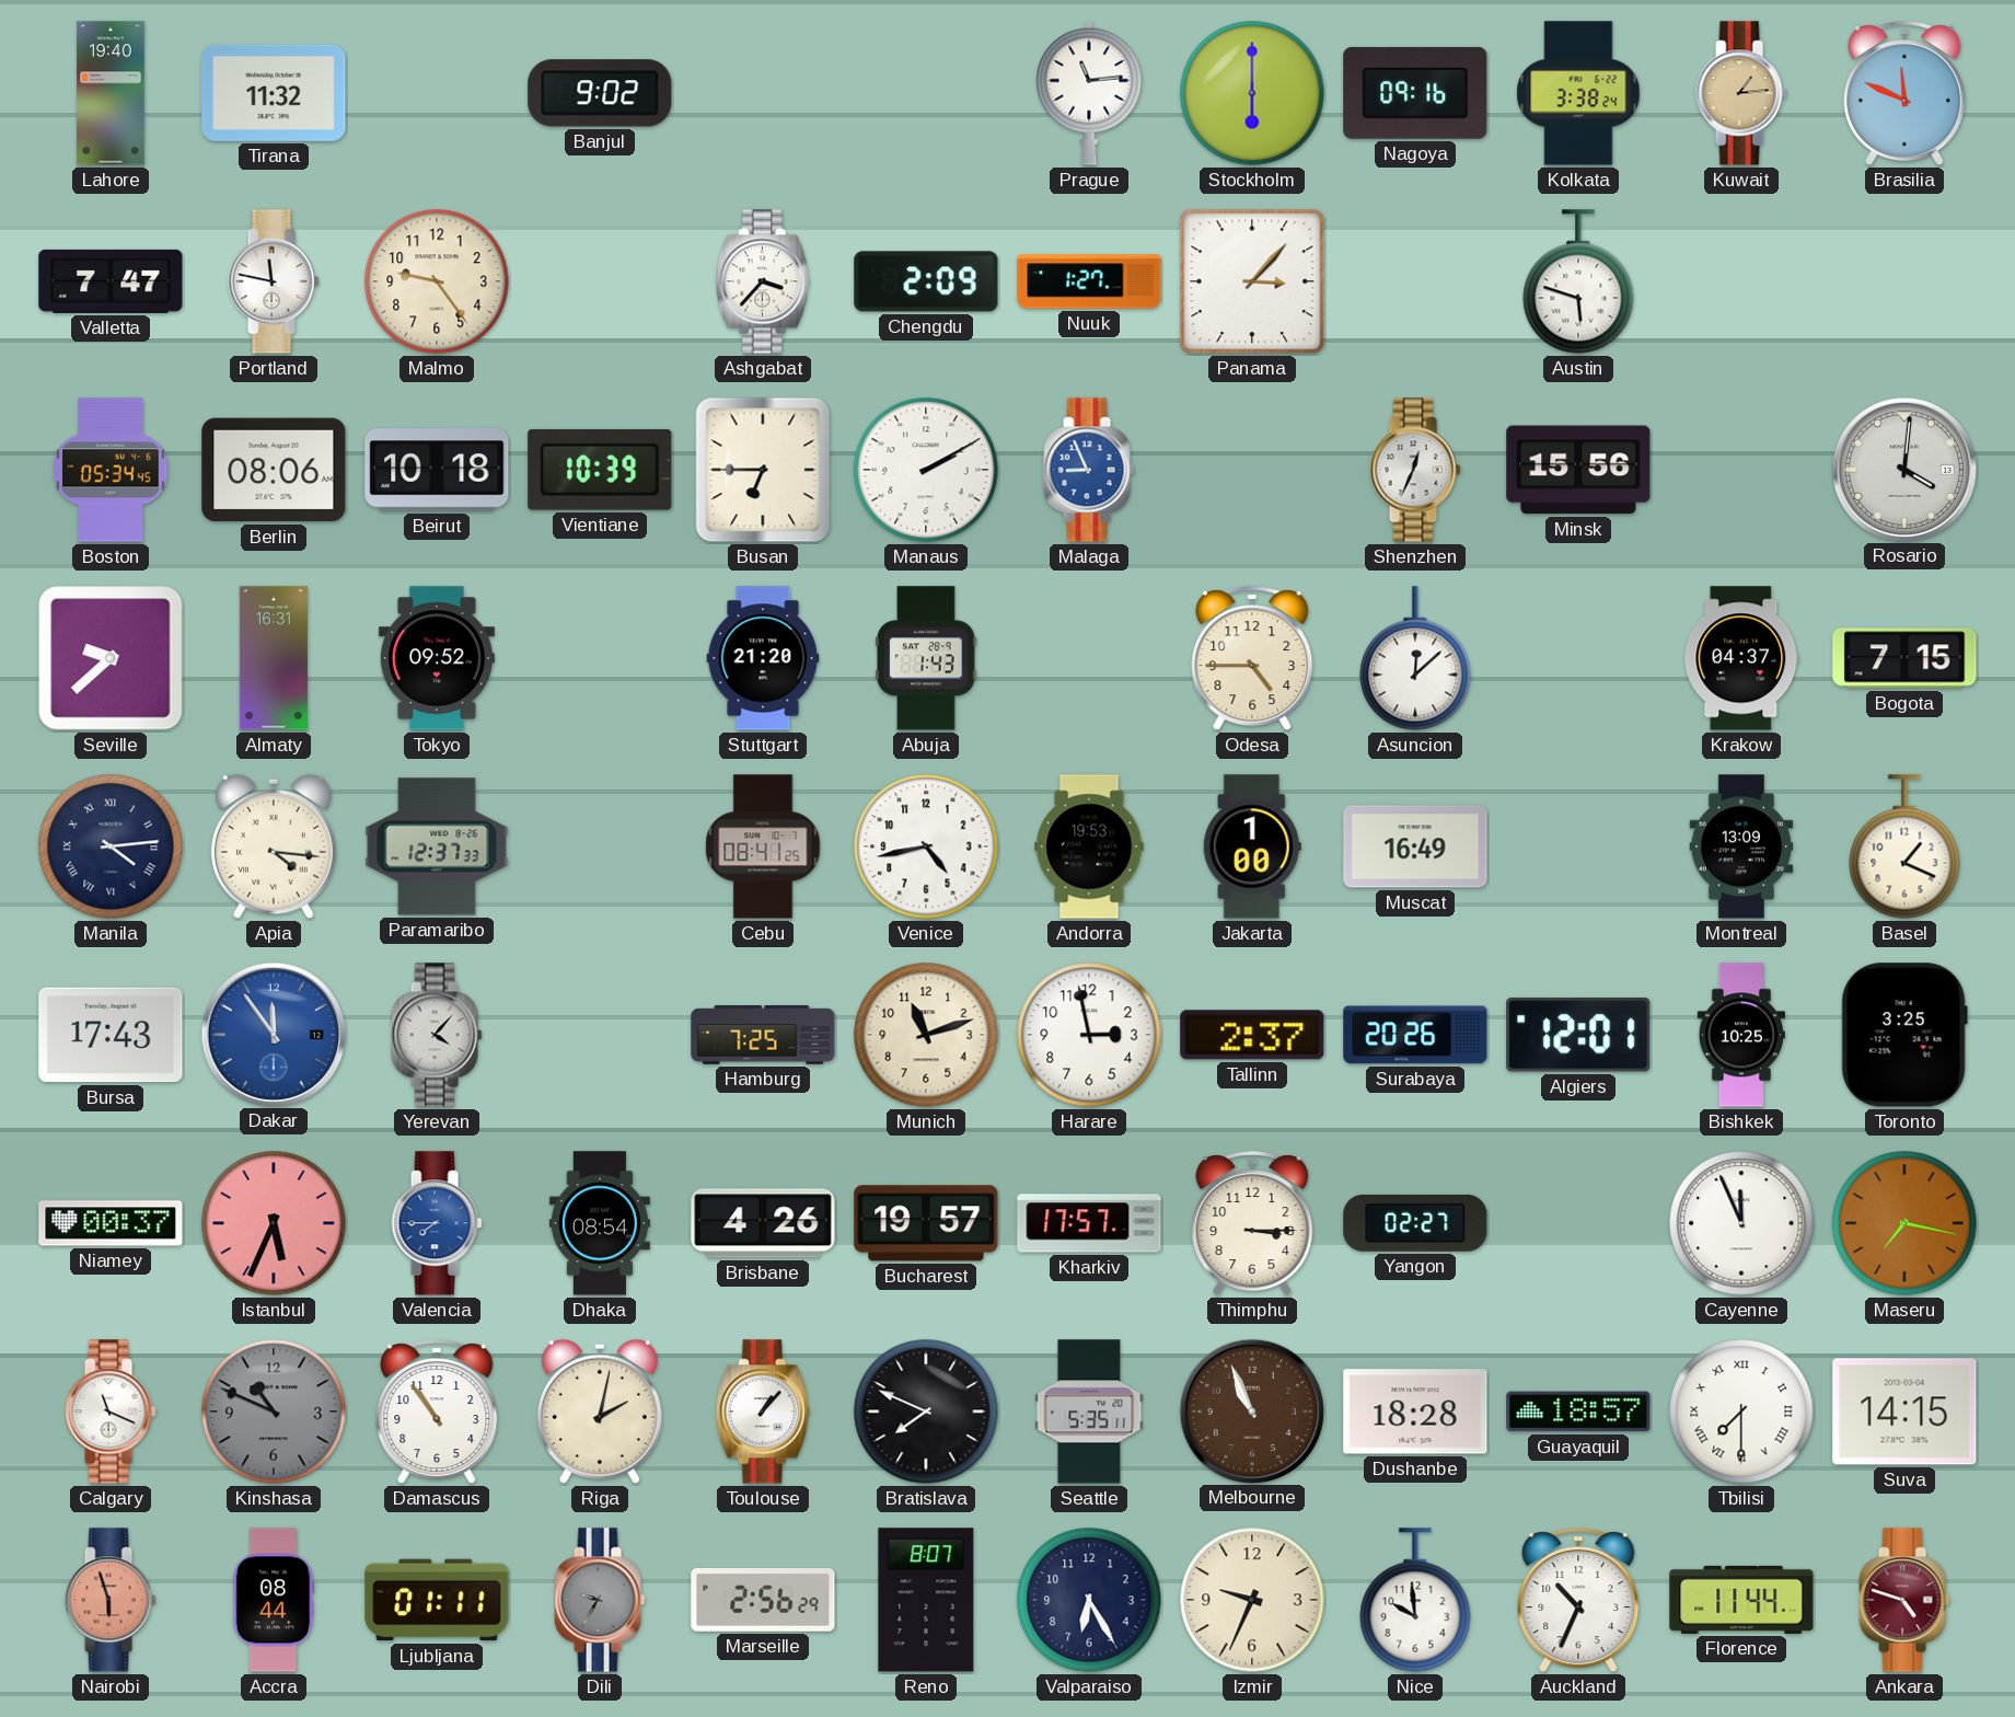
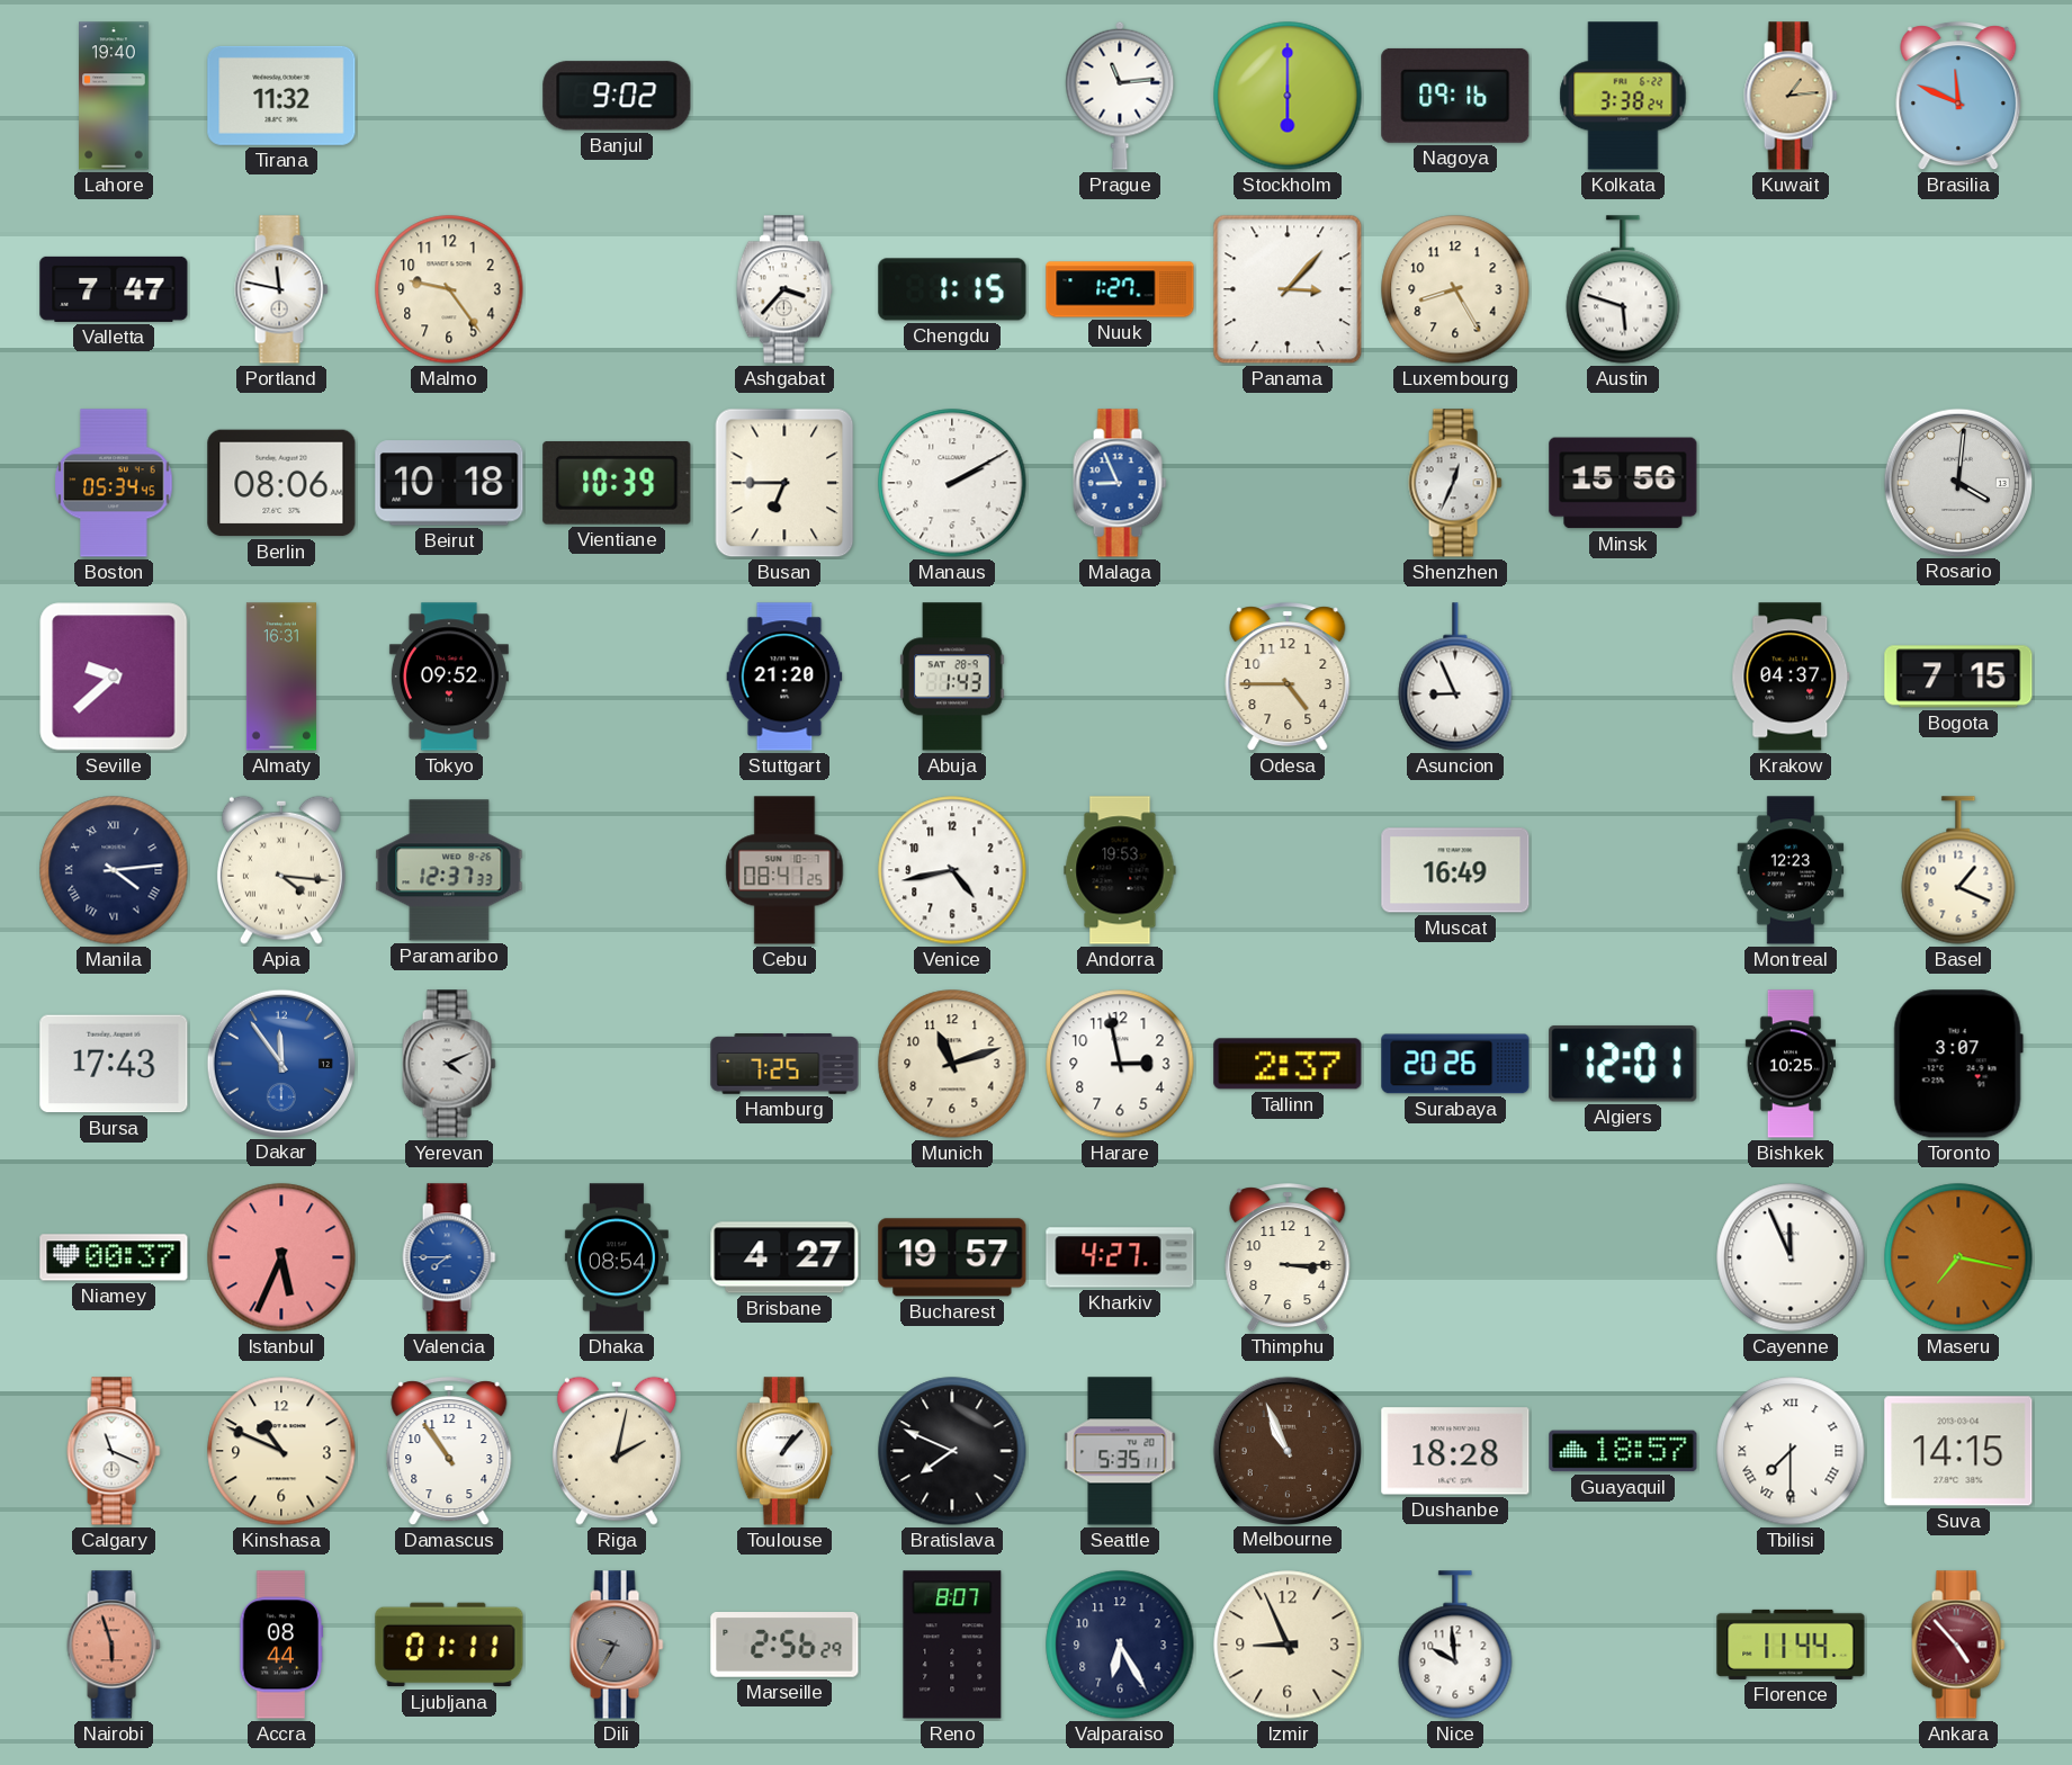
Chengdu: 2:09 -> 1:15 (952, 289)
Luxembourg: none -> 8:25 (1455, 289)
Asuncion: 12:08 -> 8:56 (1455, 677)
Jakarta: 1:00 -> none (1252, 846)
Montreal: 13:09 -> 12:23 (1791, 870)
Yerevan: 4:07 -> 4:11 (449, 1064)
Toronto: 3:25 -> 3:07 (1958, 1064)
Brisbane: 4:26 -> 4:27 (784, 1257)
Kharkiv: 17:57 -> 4:27 (1120, 1257)
Yangon: 02:27 -> none (1415, 1223)
Kinshasa dial: grey -> cream (281, 1451)
Izmir: 9:34 -> 8:56 (1288, 1645)
Auckland: 10:34 -> none (1578, 1601)
Ankara: 4:48 -> 4:53 (1958, 1645)
